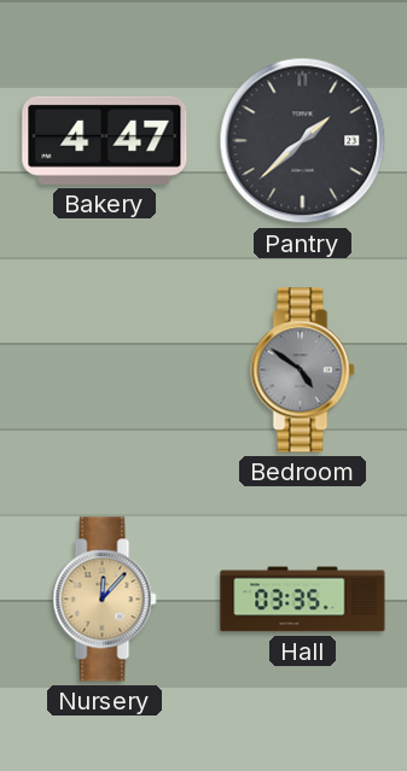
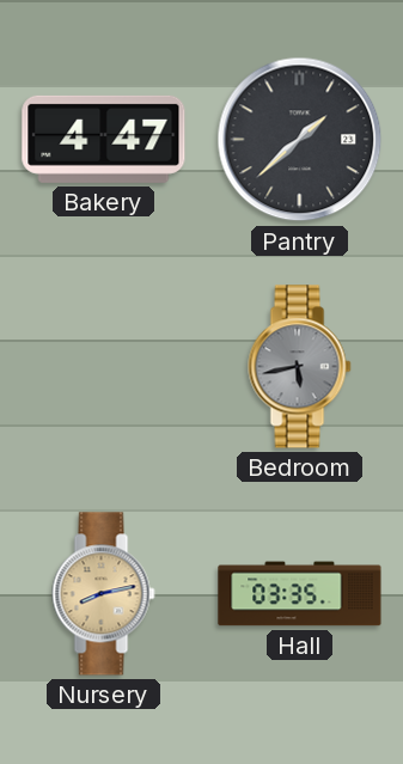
Bedroom: 4:51 -> 5:43 (300, 367)
Nursery: 12:07 -> 8:13 (104, 594)
